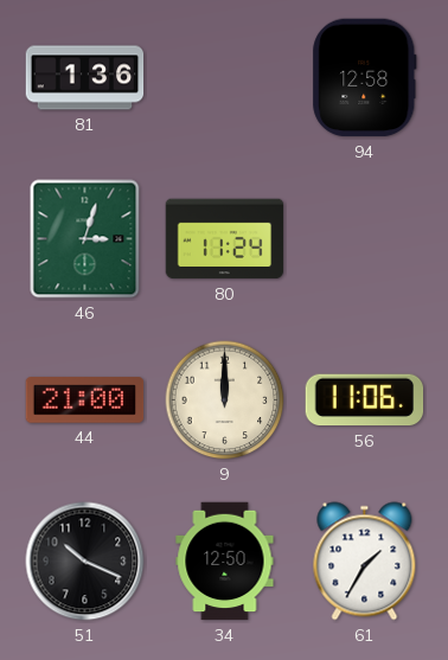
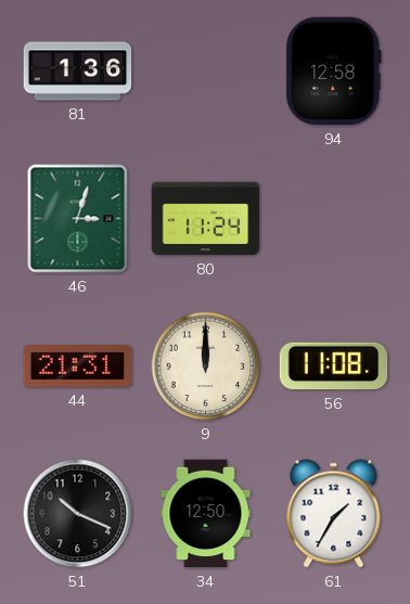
44: 21:00 -> 21:31 (78, 367)
56: 11:06 -> 11:08 (334, 367)
